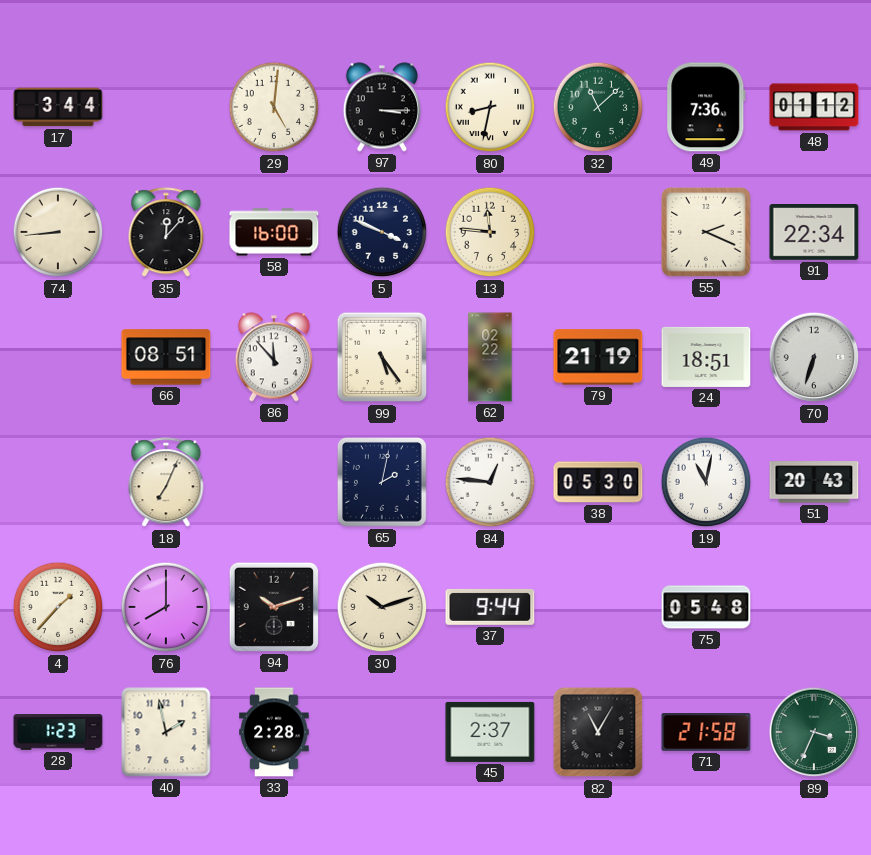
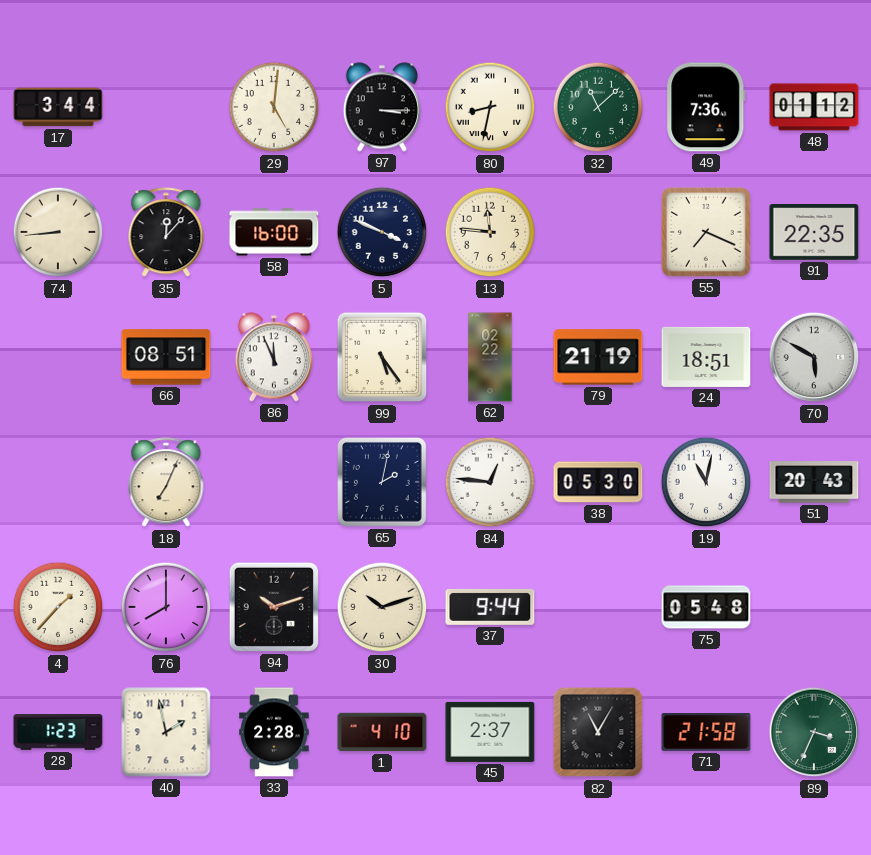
55: 2:19 -> 7:19 (706, 232)
91: 22:34 -> 22:35 (814, 232)
86: 11:53 -> 11:56 (274, 357)
70: 6:33 -> 5:50 (814, 357)
1: none -> 4:10 (382, 732)
